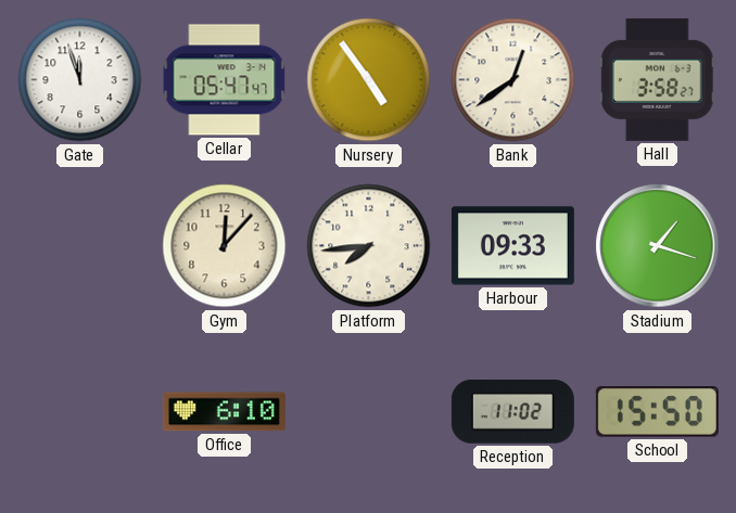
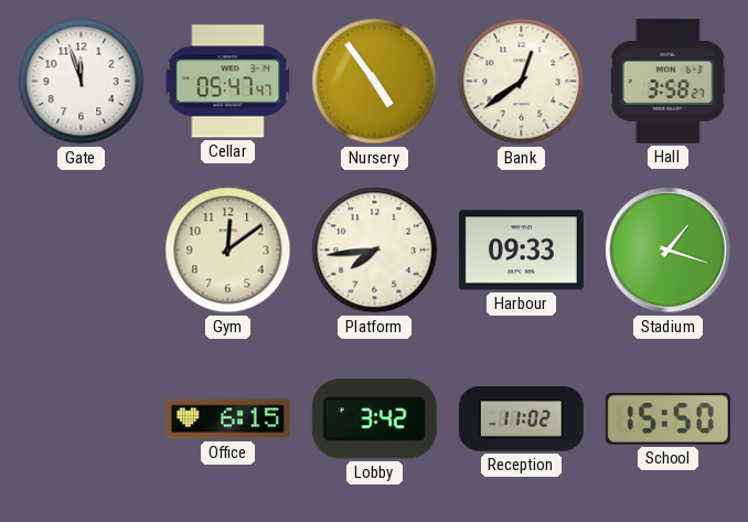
Gym: 12:07 -> 12:09 (228, 251)
Office: 6:10 -> 6:15 (227, 419)
Lobby: none -> 3:42 (374, 419)
